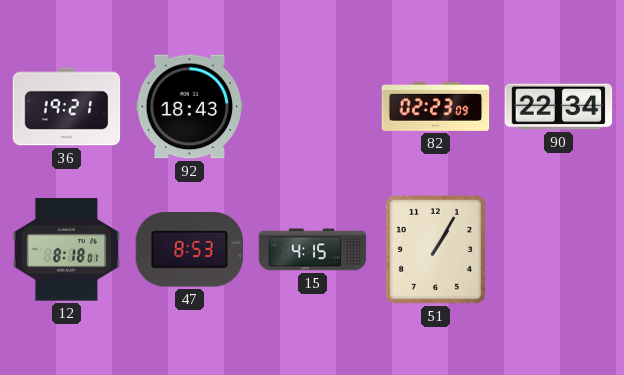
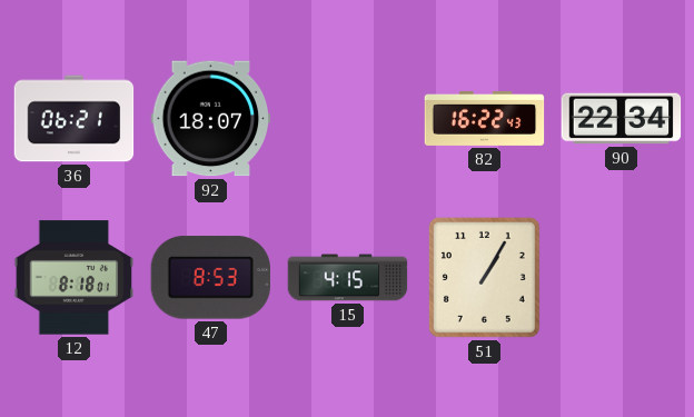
36: 19:21 -> 06:21 (75, 119)
92: 18:43 -> 18:07 (211, 119)
82: 02:23 -> 16:22 (485, 118)
